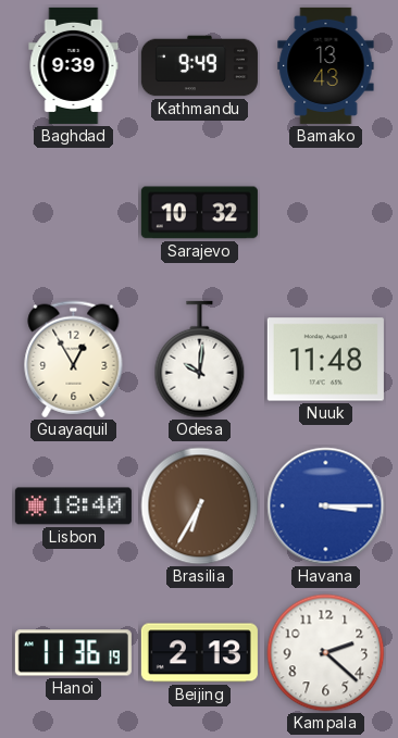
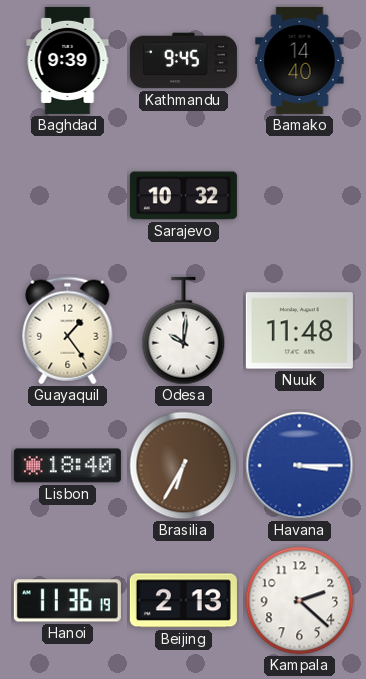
Kathmandu: 9:49 -> 9:45 (183, 61)
Bamako: 13:43 -> 14:40 (300, 60)
Guayaquil: 12:55 -> 1:24 (68, 331)
